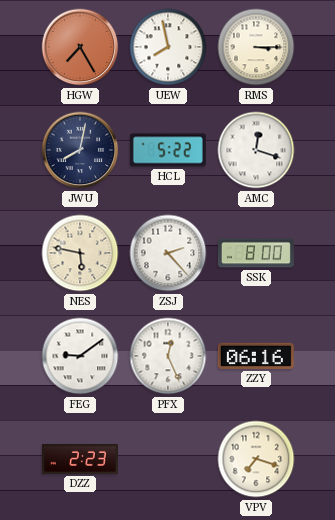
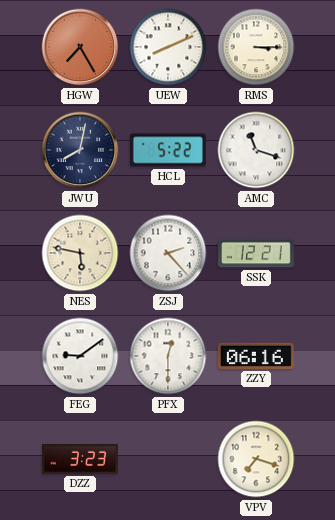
UEW: 7:58 -> 8:11 (168, 47)
AMC: 12:18 -> 11:18 (256, 150)
SSK: 8:00 -> 12:21 (256, 253)
PFX: 12:26 -> 12:30 (168, 356)
DZZ: 2:23 -> 3:23 (80, 459)
